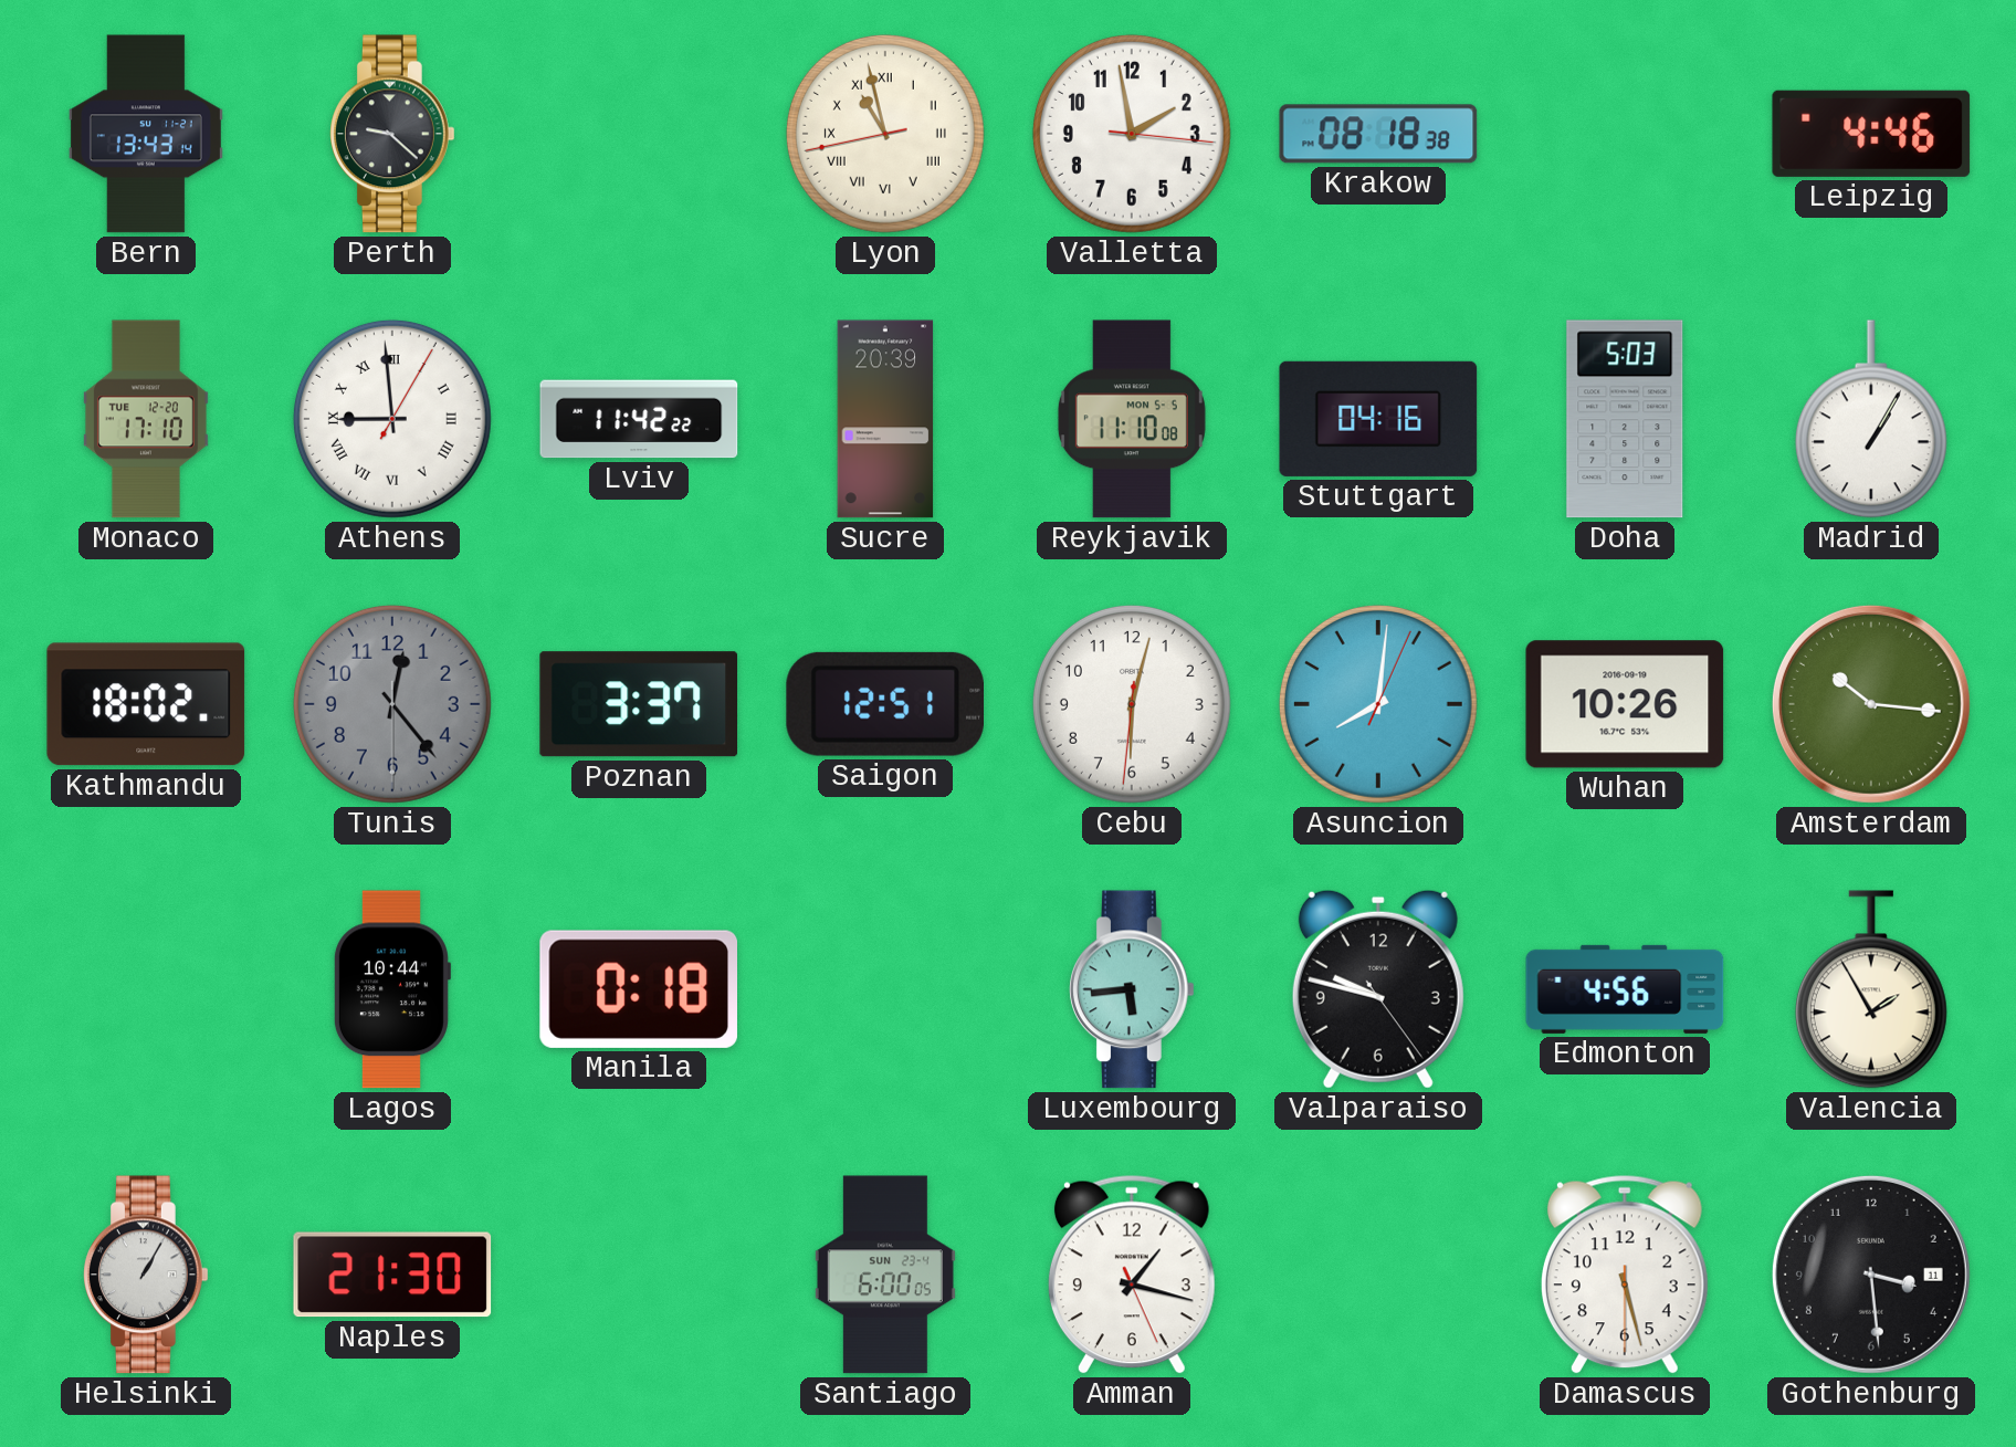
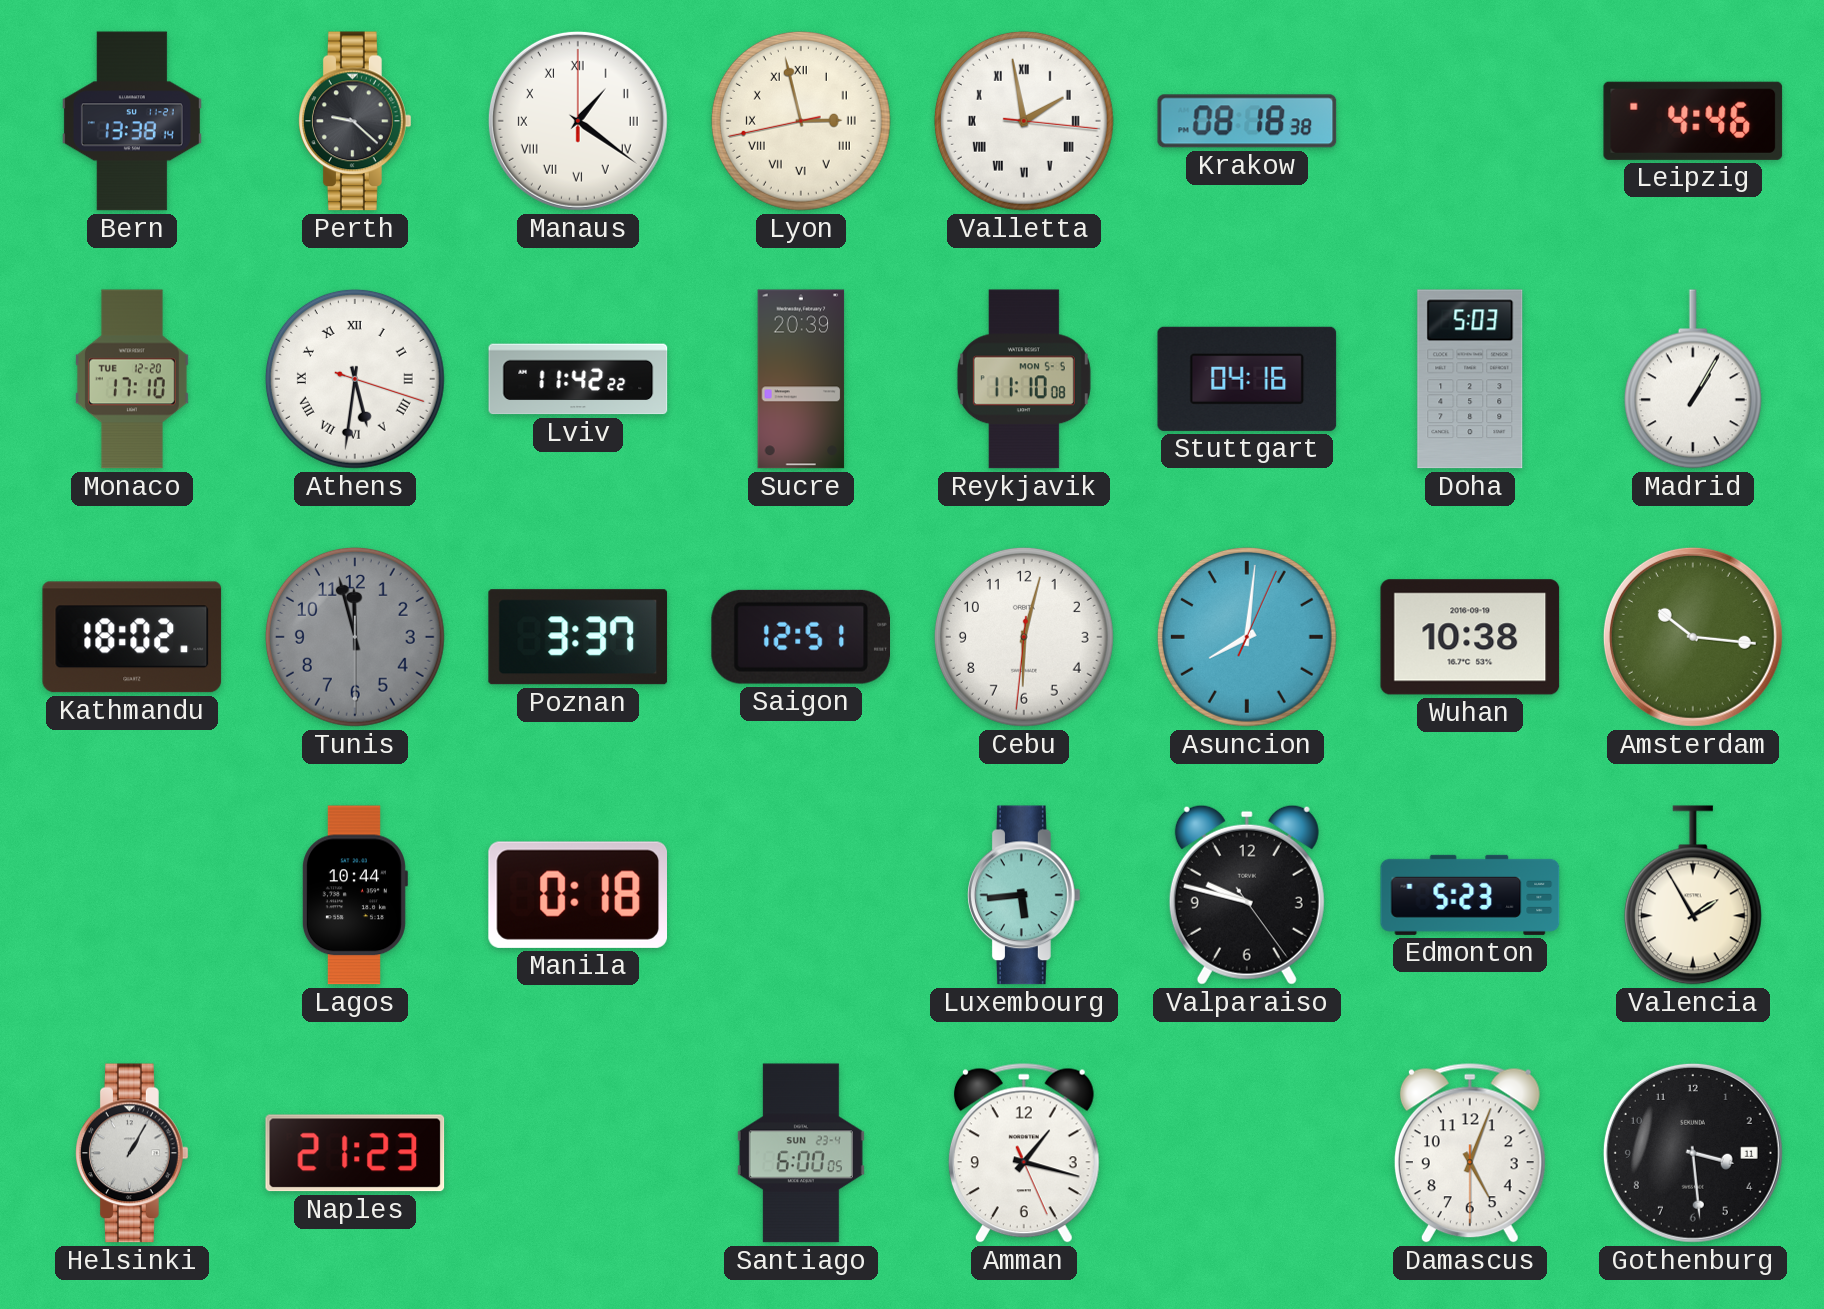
Bern: 13:43 -> 13:38 (132, 121)
Manaus: none -> 1:21 (578, 121)
Lyon: 10:57 -> 2:57 (801, 121)
Valletta numerals: Arabic -> Roman (1024, 121)
Athens: 8:59 -> 5:31 (355, 379)
Tunis: 12:23 -> 11:57 (355, 637)
Wuhan: 10:26 -> 10:38 (1470, 637)
Edmonton: 4:56 -> 5:23 (1470, 895)
Naples: 21:30 -> 21:23 (355, 1153)
Damascus: 5:27 -> 5:03 (1470, 1153)
